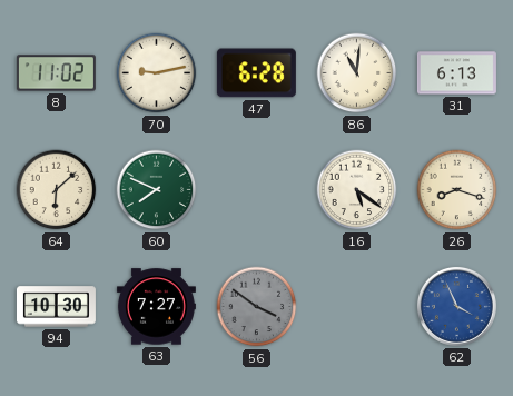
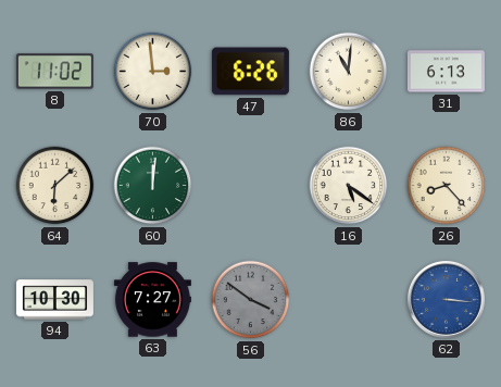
70: 9:13 -> 2:59 (153, 72)
47: 6:28 -> 6:26 (250, 72)
60: 7:49 -> 12:01 (153, 186)
26: 8:18 -> 8:23 (447, 186)
62: 3:56 -> 3:16 (446, 299)
